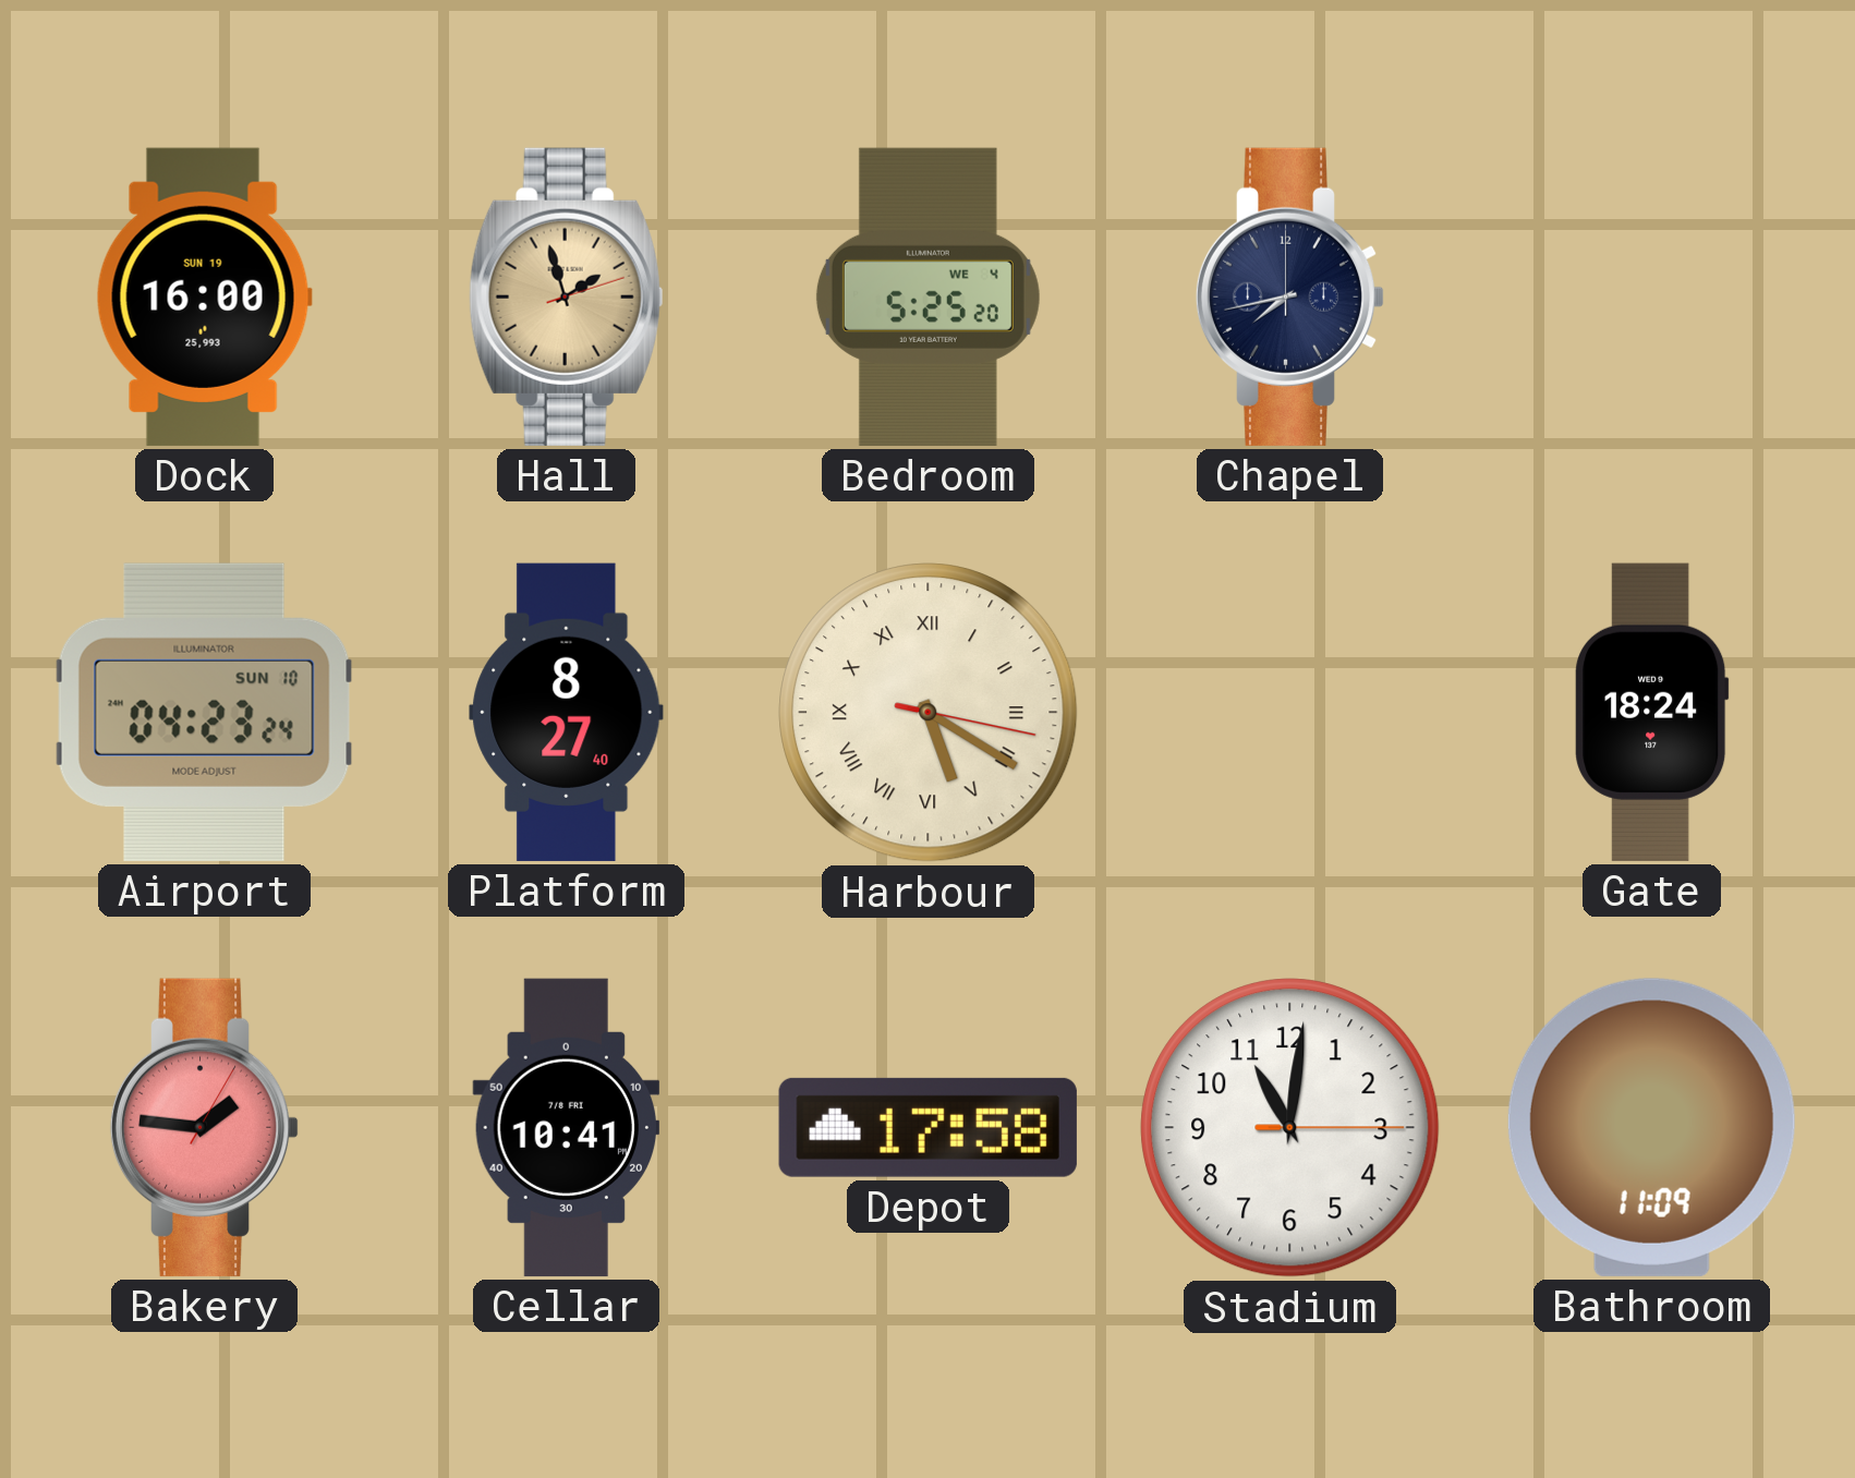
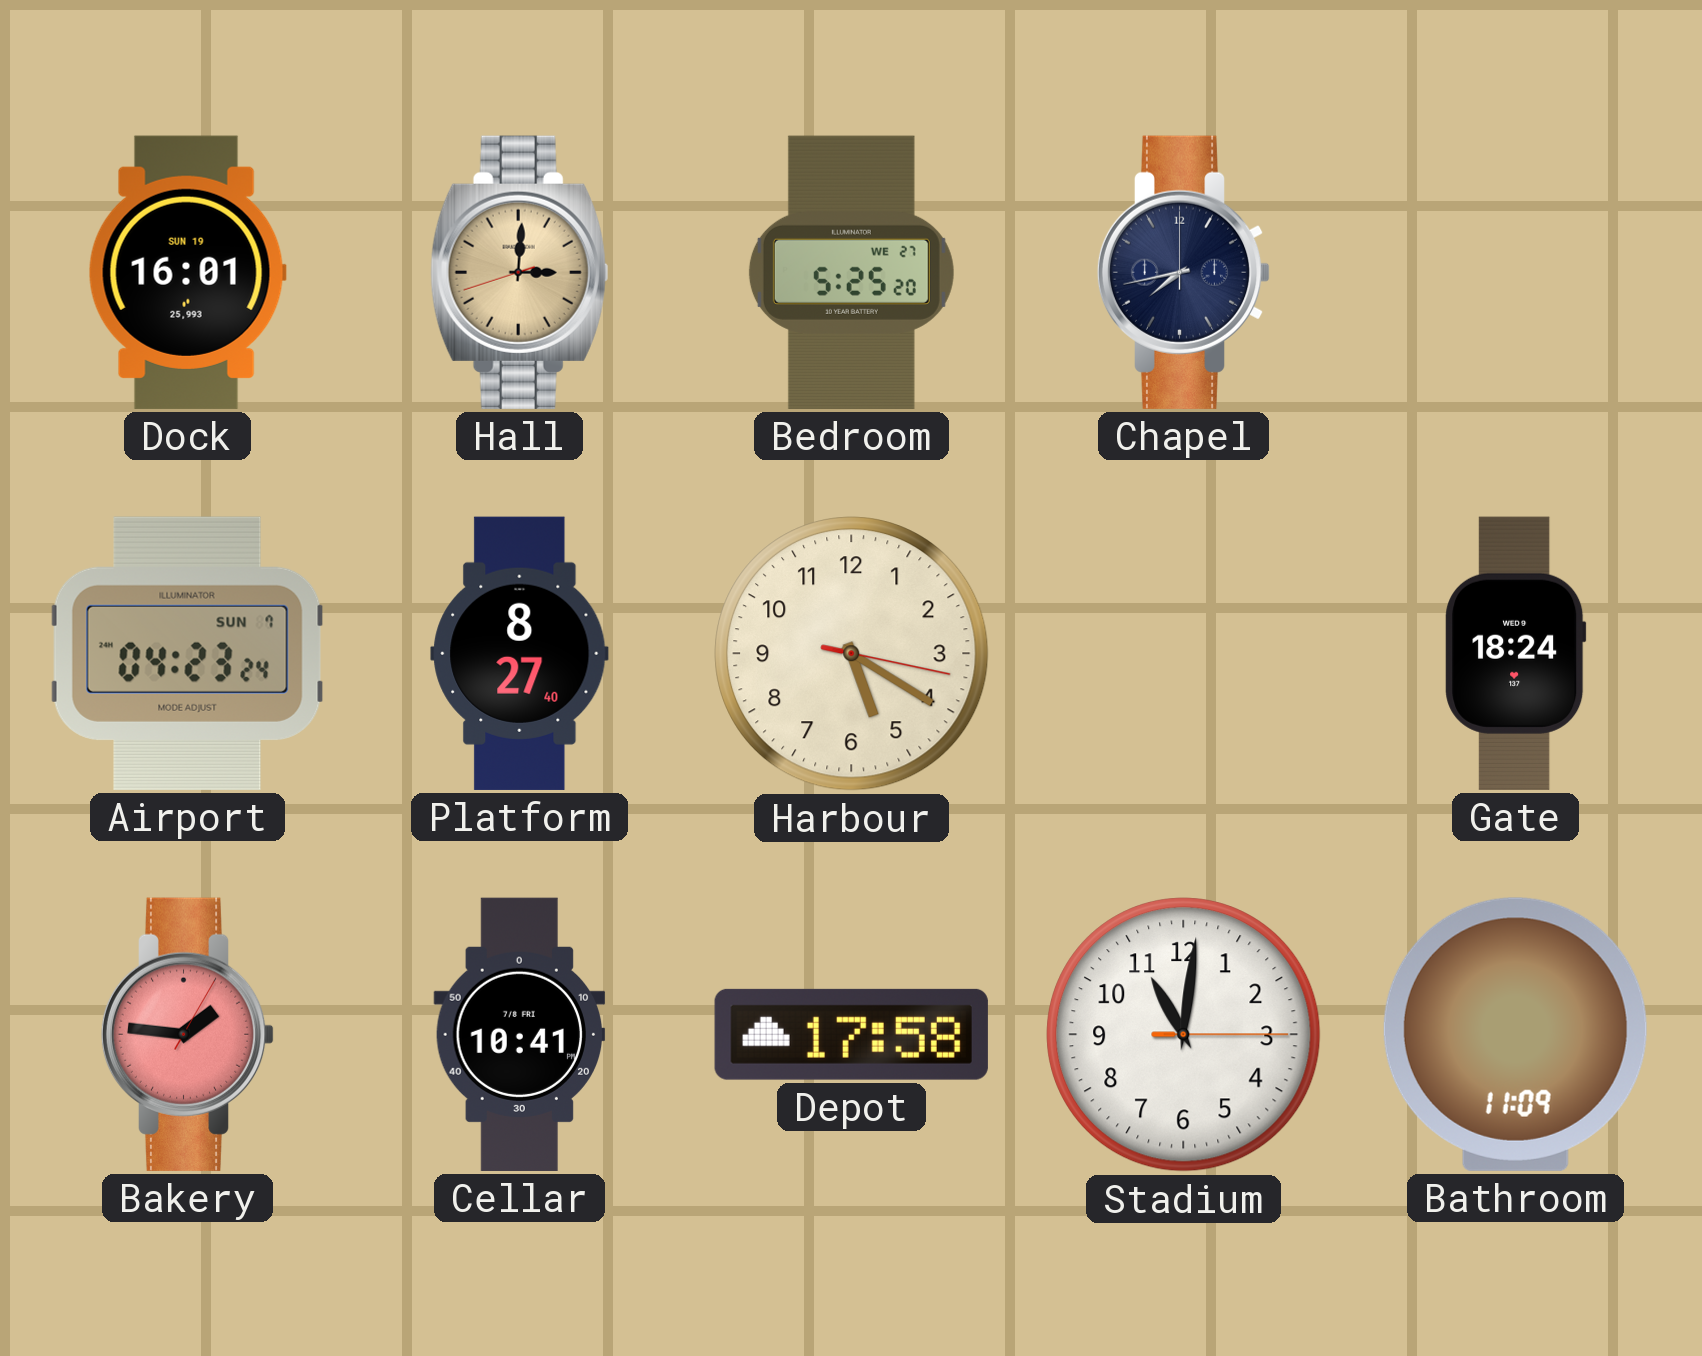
Dock: 16:00 -> 16:01 (187, 272)
Hall: 1:57 -> 3:00 (520, 272)
Bedroom date: WE 4 -> WE 27 (851, 272)
Airport date: SUN 10 -> SUN 7 (188, 653)
Harbour numerals: Roman -> Arabic (852, 654)
